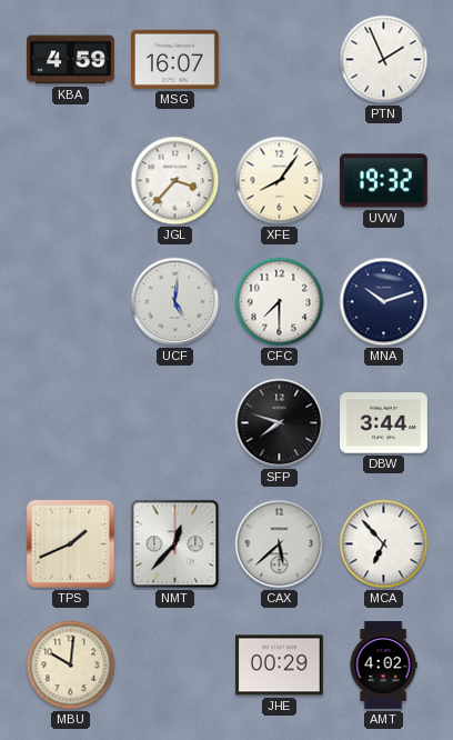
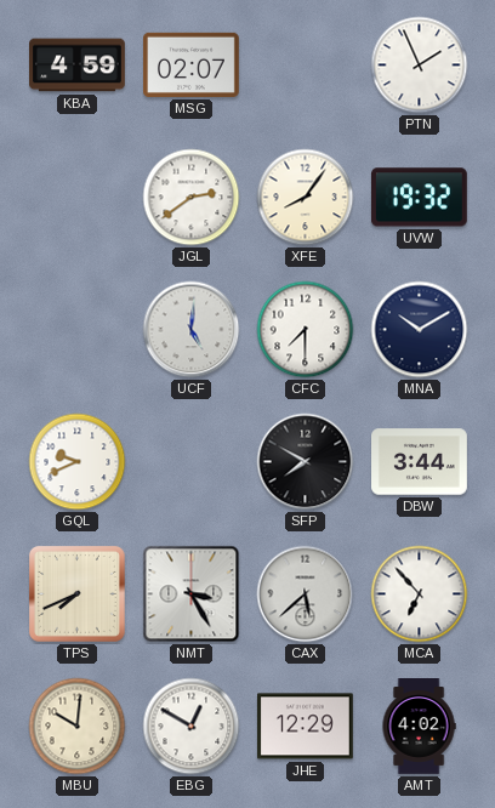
MSG: 16:07 -> 02:07 (192, 64)
JGL: 3:37 -> 2:39 (192, 198)
MNA: 10:12 -> 10:10 (420, 330)
GQL: none -> 9:41 (78, 462)
SFP: 7:48 -> 7:50 (306, 462)
TPS: 1:41 -> 7:41 (76, 593)
NMT: 12:37 -> 3:25 (192, 594)
EBG: none -> 12:50 (192, 727)
JHE: 00:29 -> 12:29 (305, 727)
